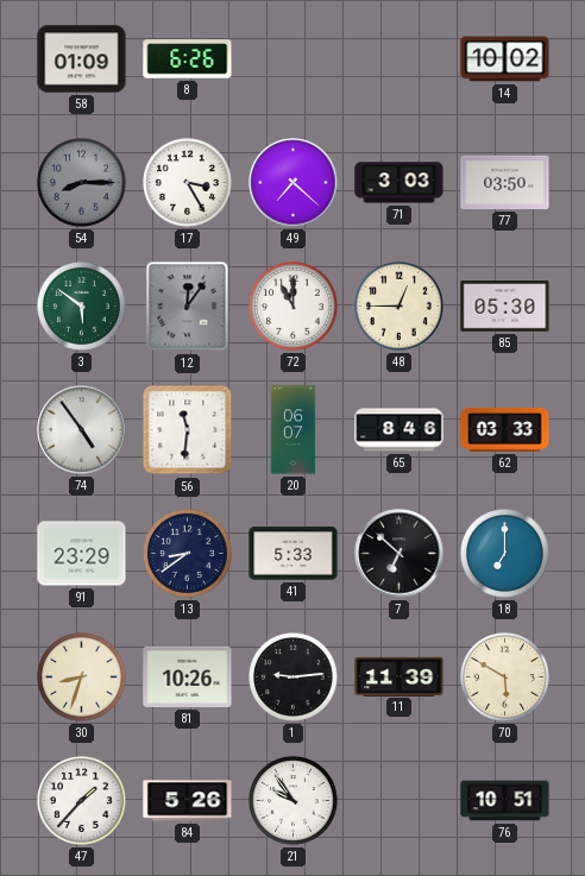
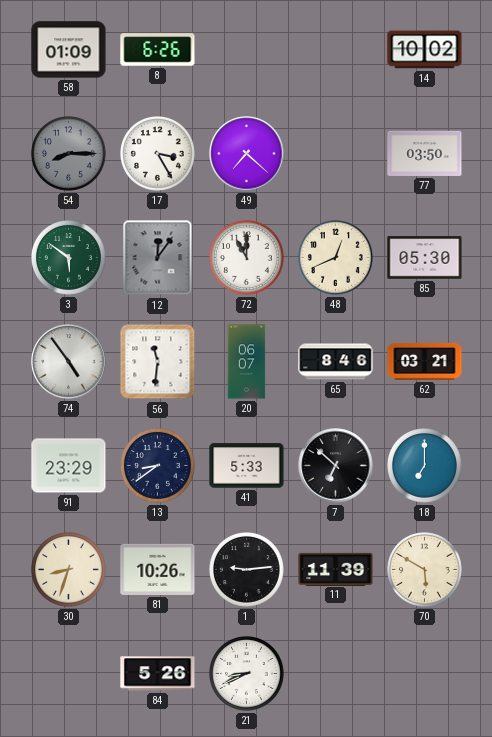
71: 3:03 -> none (400, 183)
48: 12:45 -> 12:41 (336, 258)
62: 03:33 -> 03:21 (425, 362)
47: 1:37 -> none (82, 801)
21: 9:54 -> 8:41 (247, 674)
76: 10:51 -> none (505, 801)
